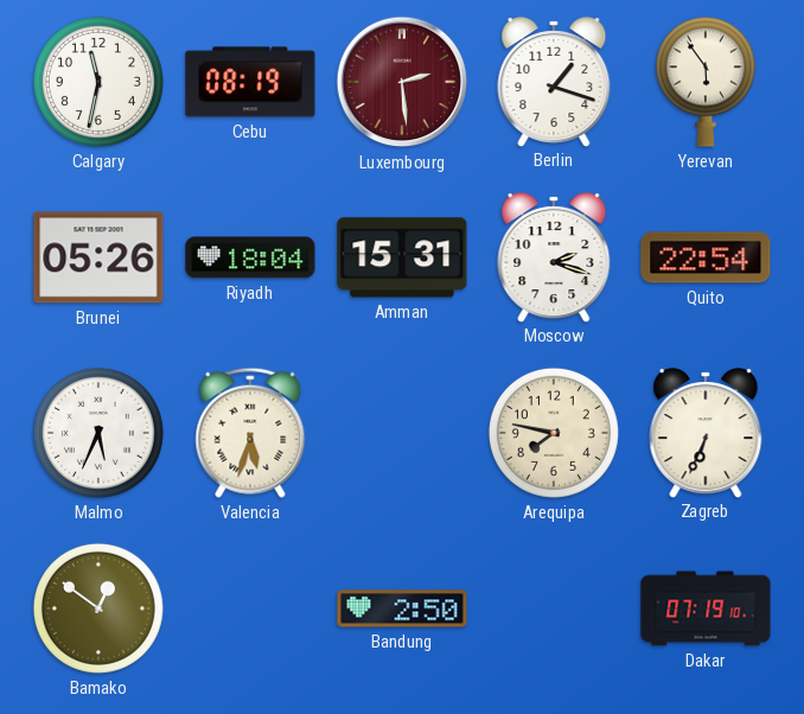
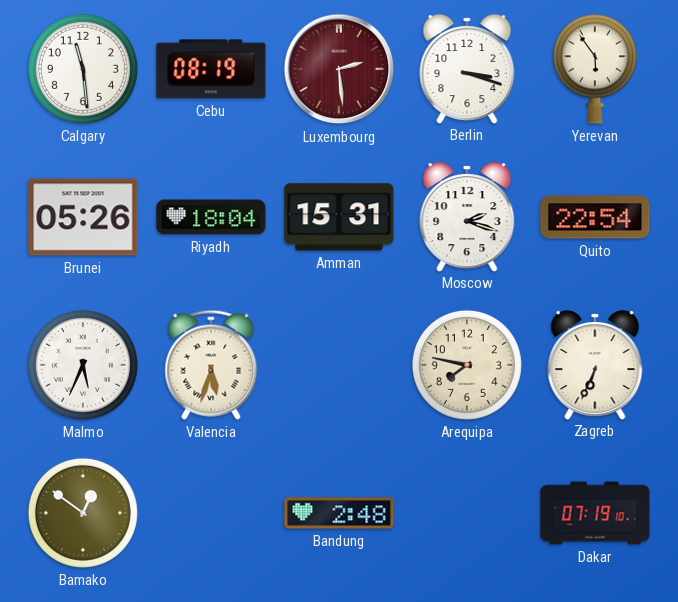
Calgary: 11:32 -> 11:29 (83, 69)
Berlin: 1:18 -> 3:18 (467, 69)
Bandung: 2:50 -> 2:48 (339, 513)
